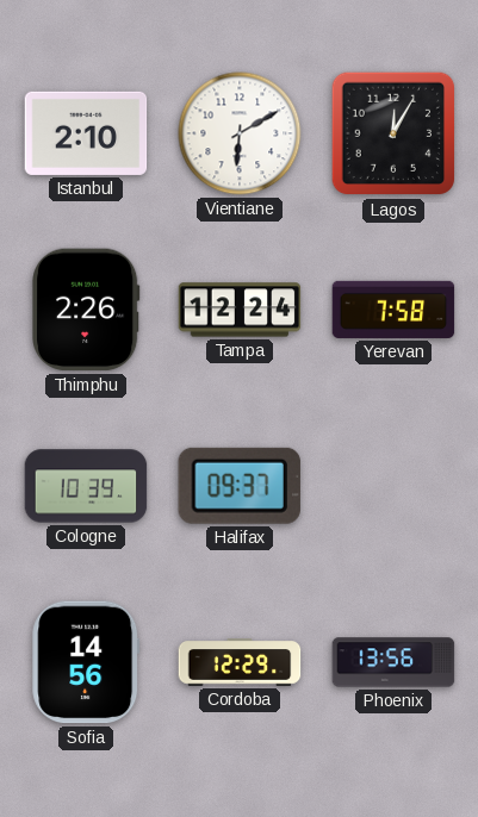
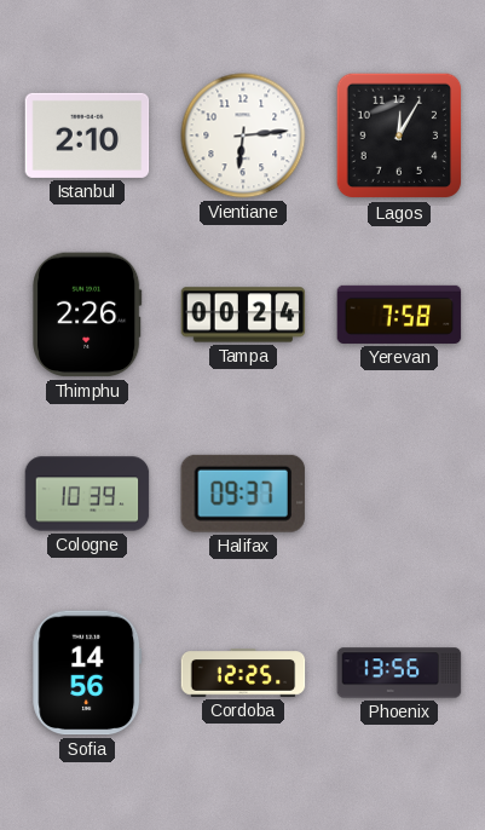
Vientiane: 6:10 -> 6:14 (243, 136)
Tampa: 12:24 -> 00:24 (243, 315)
Cordoba: 12:29 -> 12:25 (243, 673)
